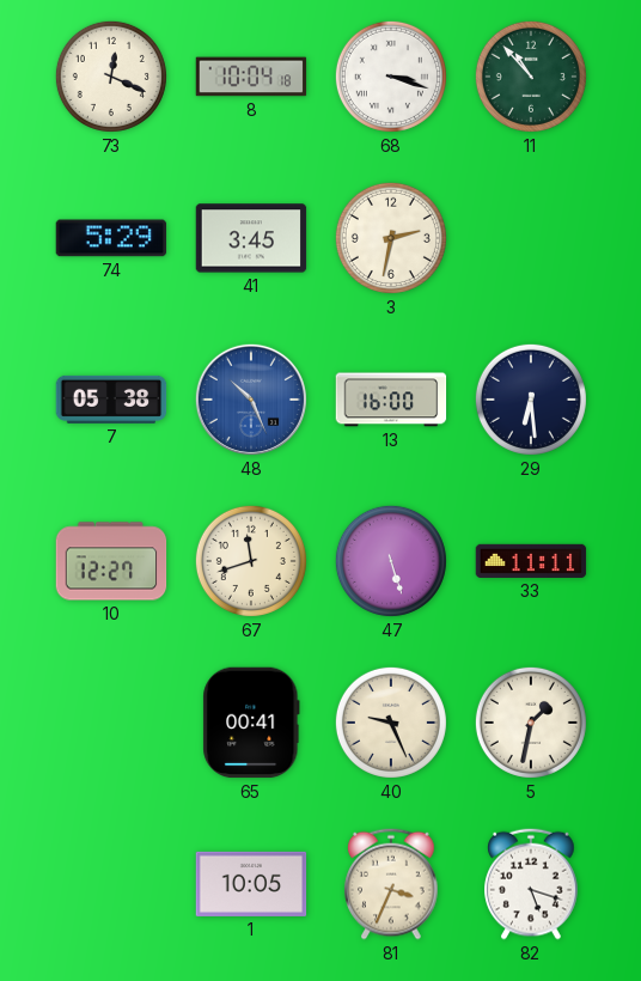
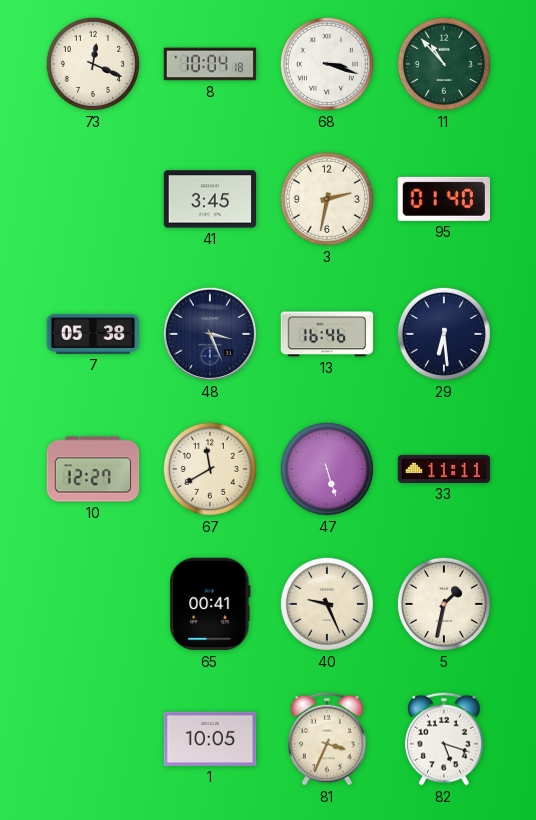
74: 5:29 -> none (111, 238)
95: none -> 01:40 (443, 199)
48: 10:26 -> 3:26 (210, 334)
48 dial: blue -> navy (210, 334)
13: 16:00 -> 16:46 (327, 334)
67: 11:42 -> 11:40 (210, 469)
